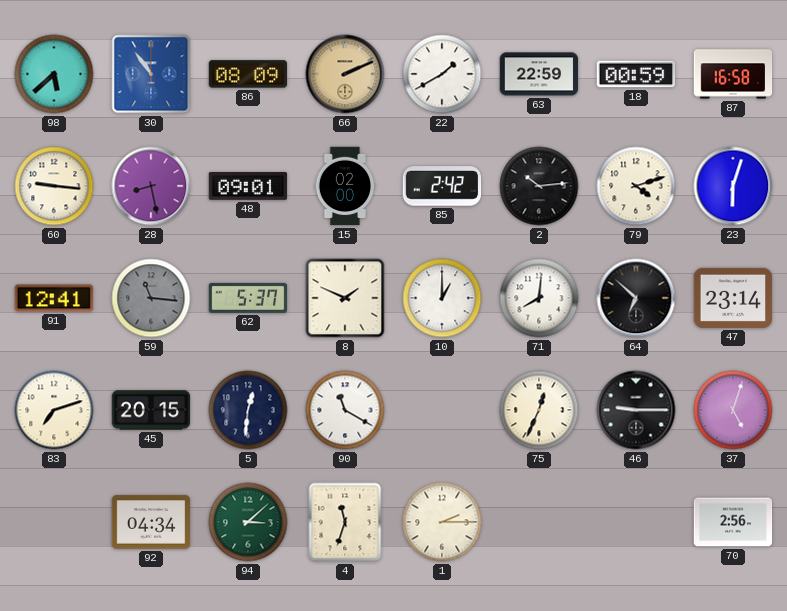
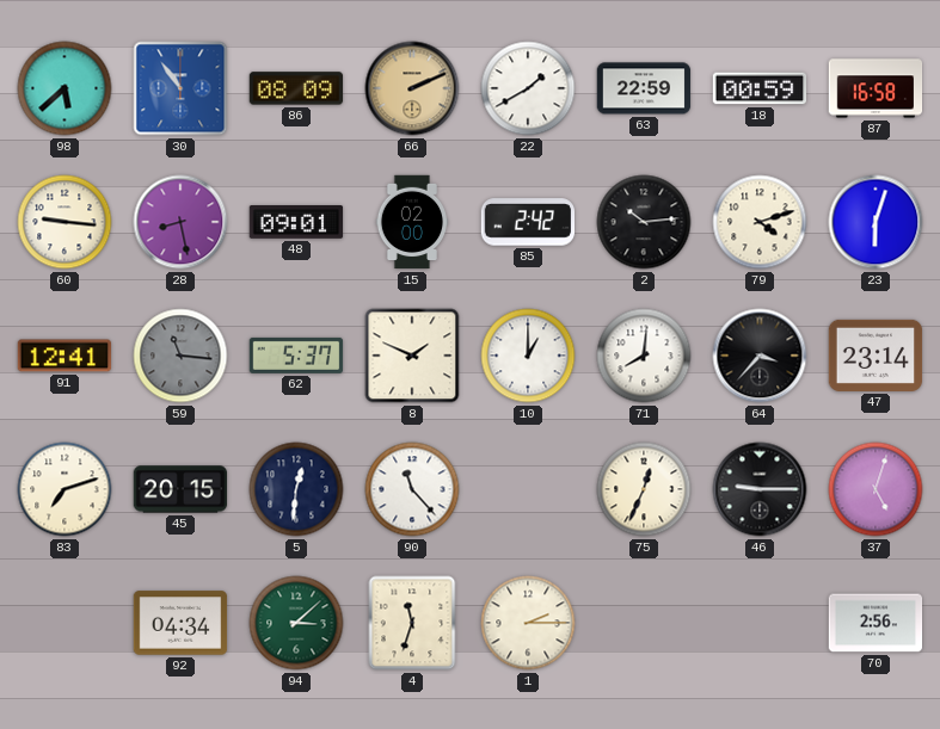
64: 6:52 -> 3:37 (760, 356)
90: 11:20 -> 11:23 (412, 489)
